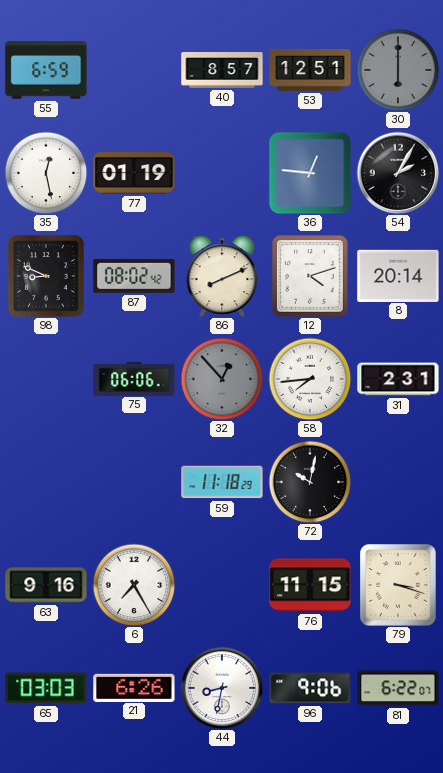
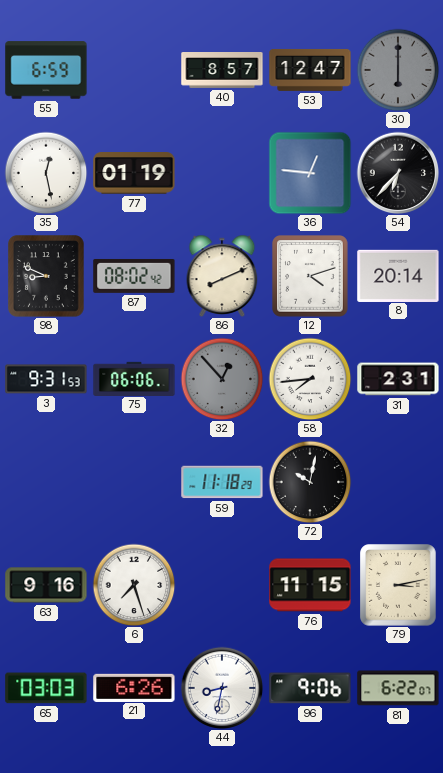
53: 12:51 -> 12:47 (310, 70)
54: 2:05 -> 6:37 (398, 173)
3: none -> 9:31 (46, 379)
6: 7:25 -> 7:27 (134, 585)
79: 3:18 -> 3:13 (398, 585)
